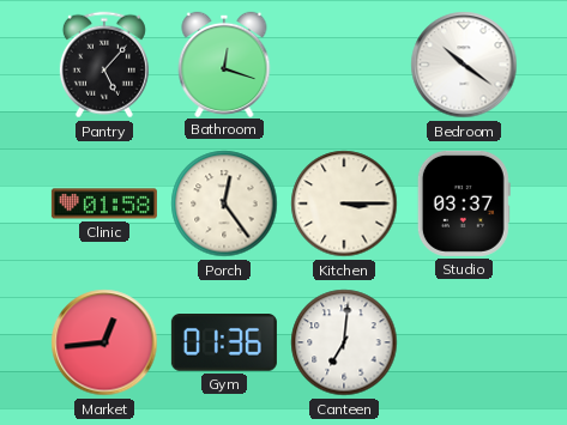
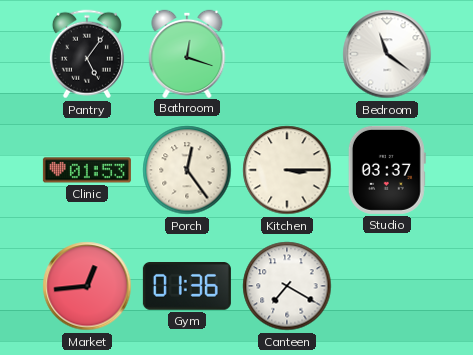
Pantry: 5:07 -> 5:06 (87, 54)
Bedroom: 10:21 -> 11:21 (387, 54)
Clinic: 01:58 -> 01:53 (87, 170)
Canteen: 7:01 -> 7:20 (287, 286)
